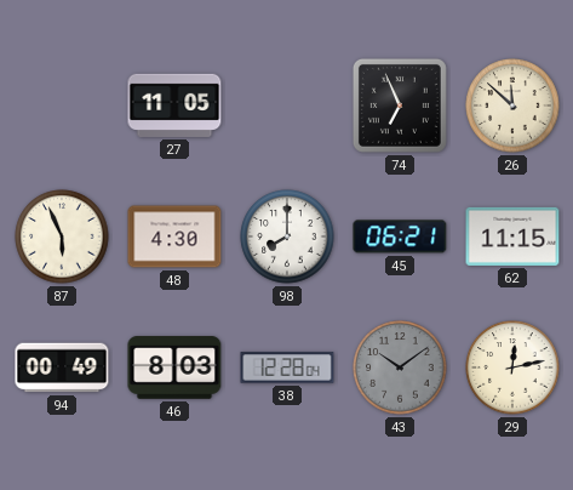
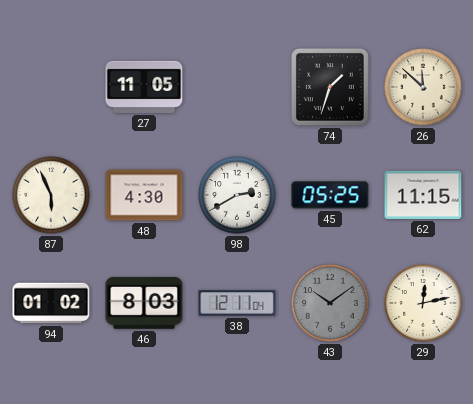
74: 6:56 -> 1:33 (330, 87)
98: 8:00 -> 2:40 (237, 195)
45: 06:21 -> 05:25 (330, 195)
94: 00:49 -> 01:02 (51, 303)
38: 12:28 -> 12:11 (237, 303)
